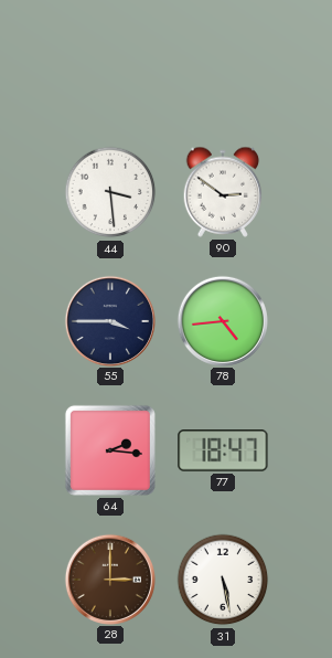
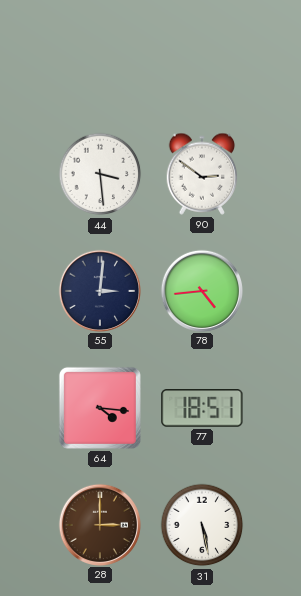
55: 3:45 -> 3:01 (99, 290)
64: 2:16 -> 4:16 (100, 408)
77: 18:47 -> 18:51 (202, 409)
